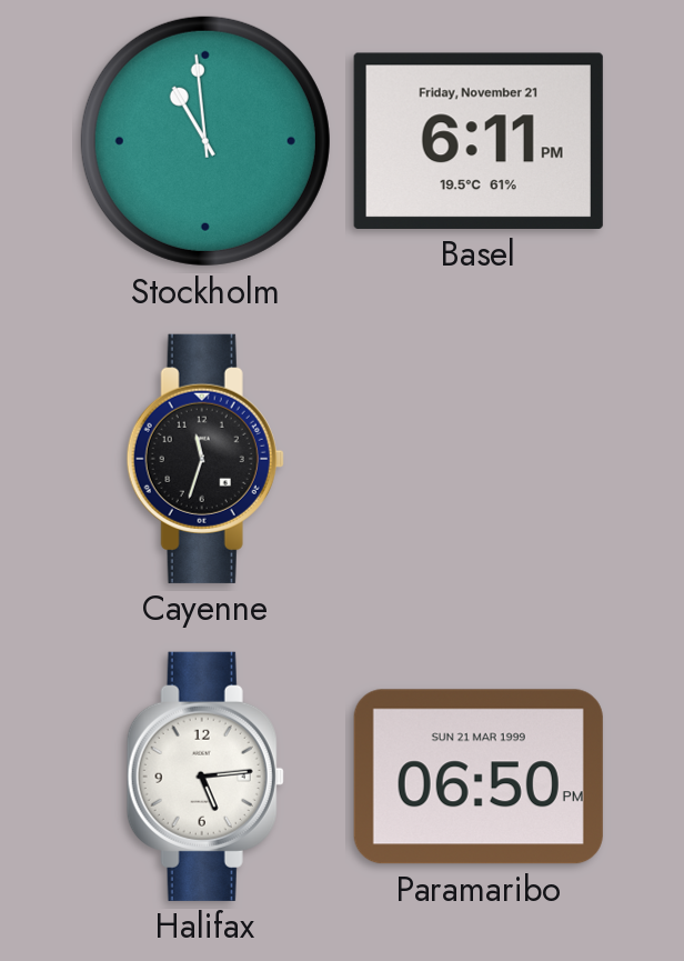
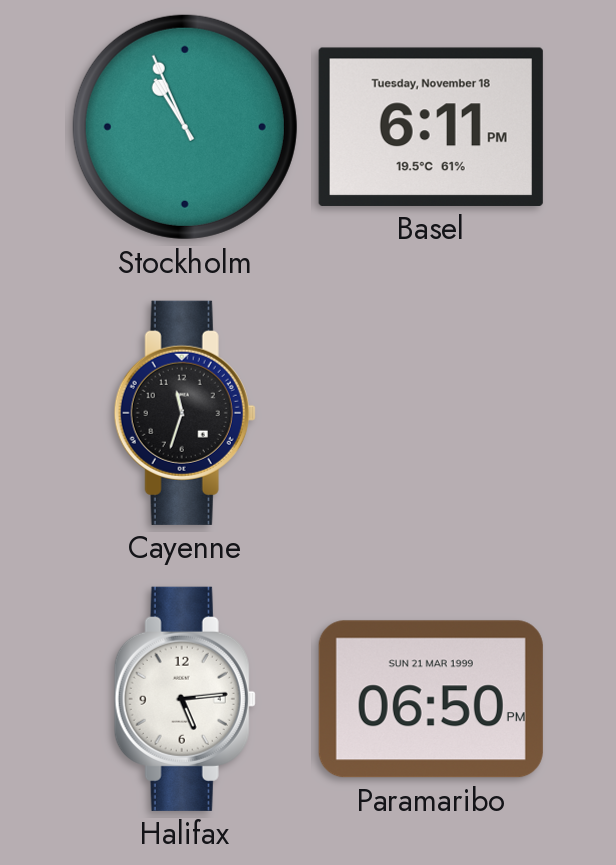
Stockholm: 10:59 -> 10:56 (185, 127)
Basel date: Friday, November 21 -> Tuesday, November 18 (431, 127)
